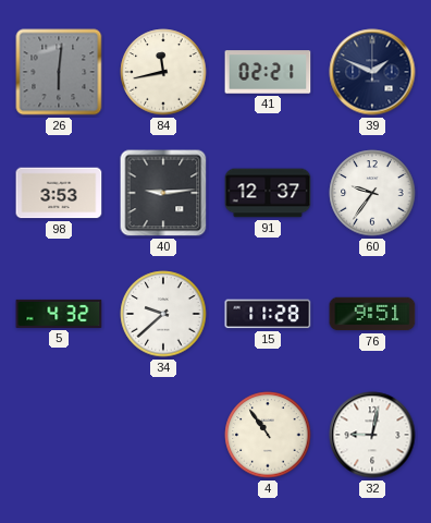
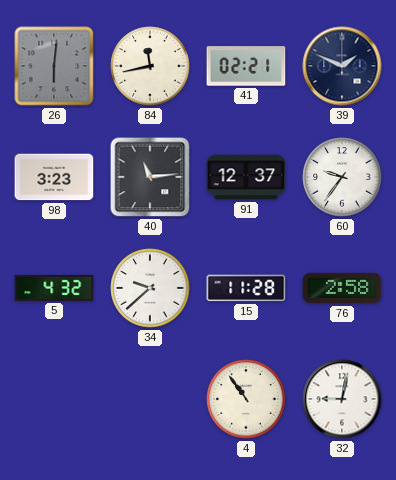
98: 3:53 -> 3:23 (54, 177)
40: 9:14 -> 11:14 (150, 177)
76: 9:51 -> 2:58 (342, 288)
